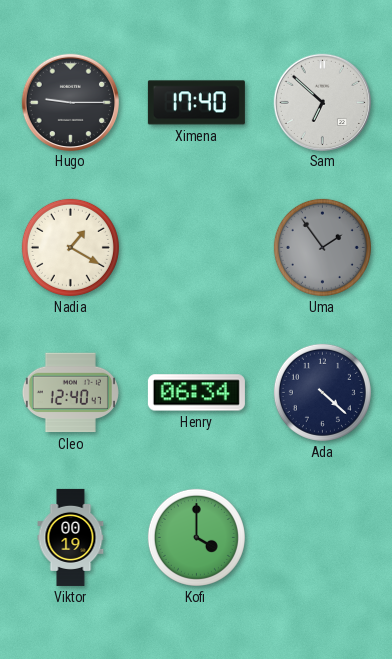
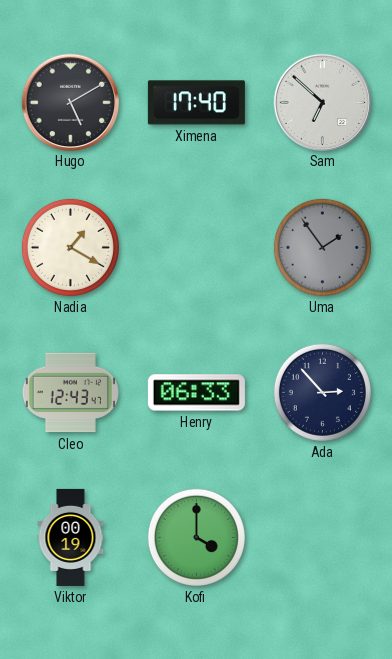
Hugo: 9:15 -> 5:10 (70, 102)
Cleo: 12:40 -> 12:43 (70, 393)
Henry: 06:34 -> 06:33 (196, 393)
Ada: 4:22 -> 2:53 (322, 392)
